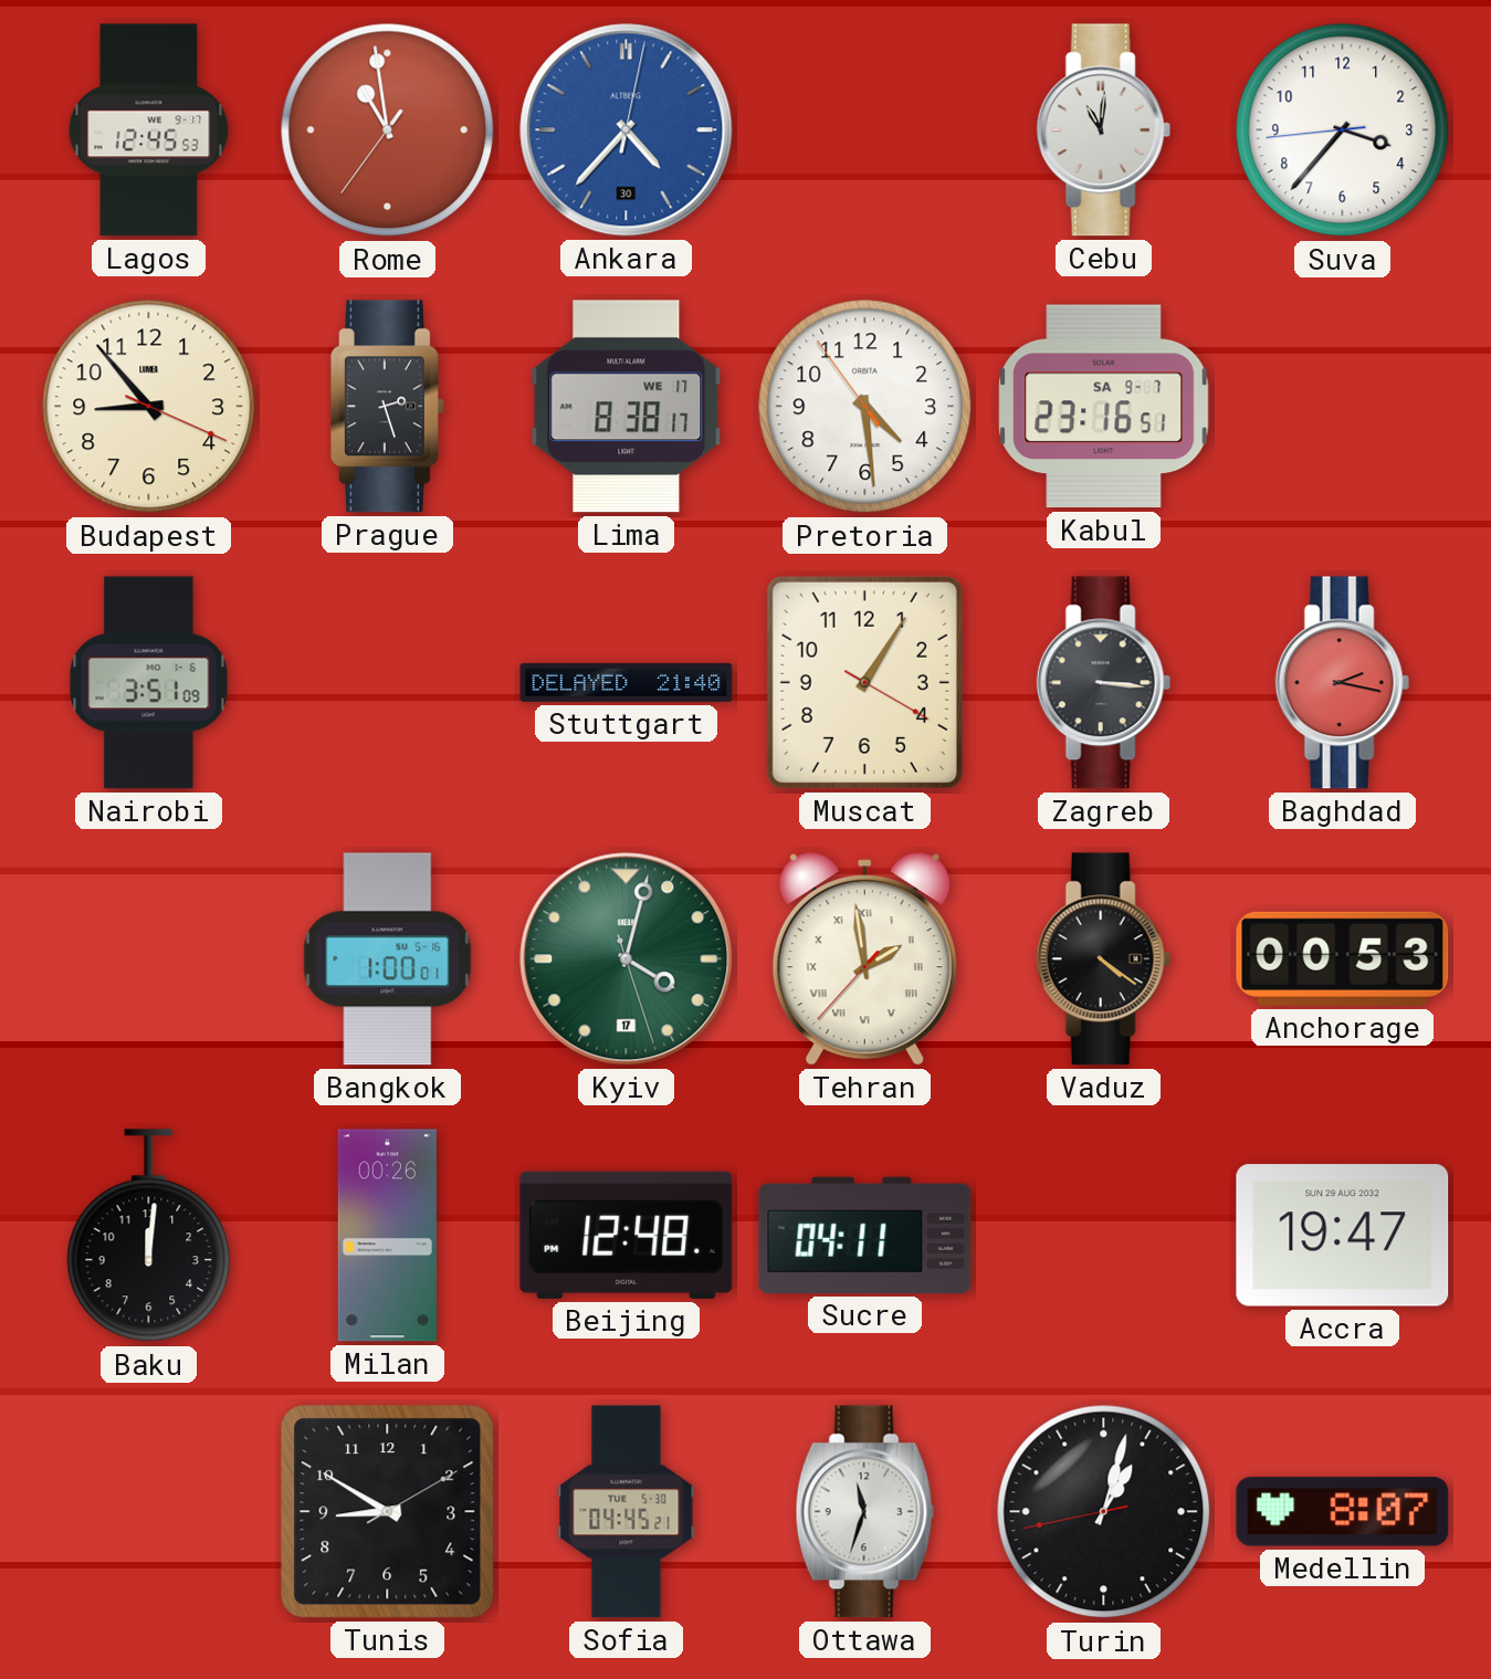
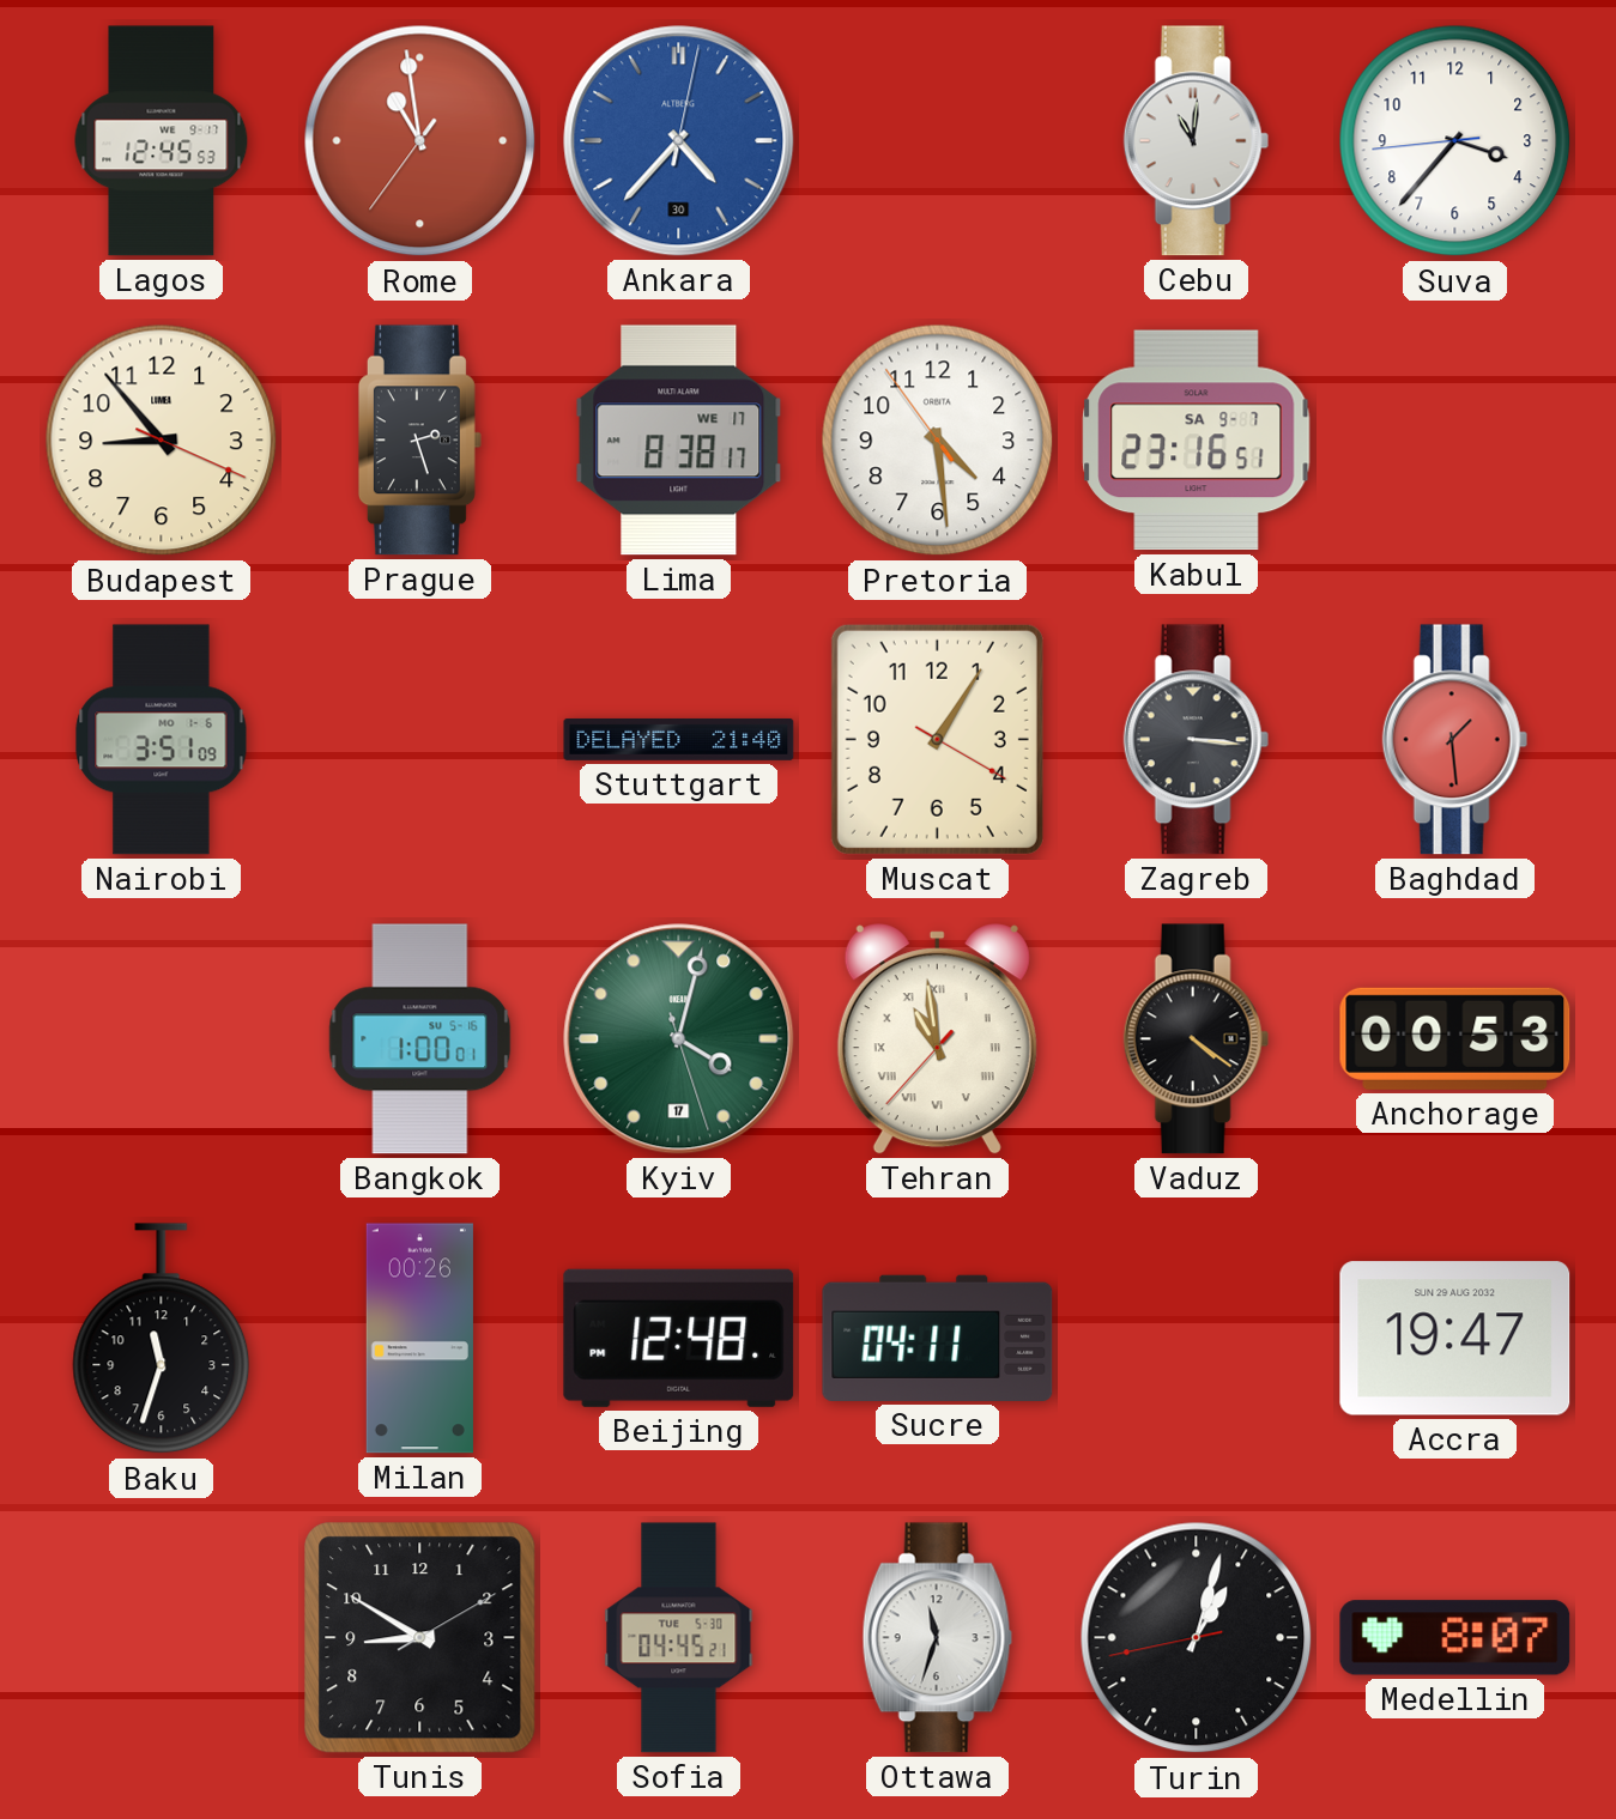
Baghdad: 2:17 -> 1:29 (1454, 740)
Tehran: 1:58 -> 10:58 (937, 1039)
Baku: 12:01 -> 11:33 (162, 1339)
